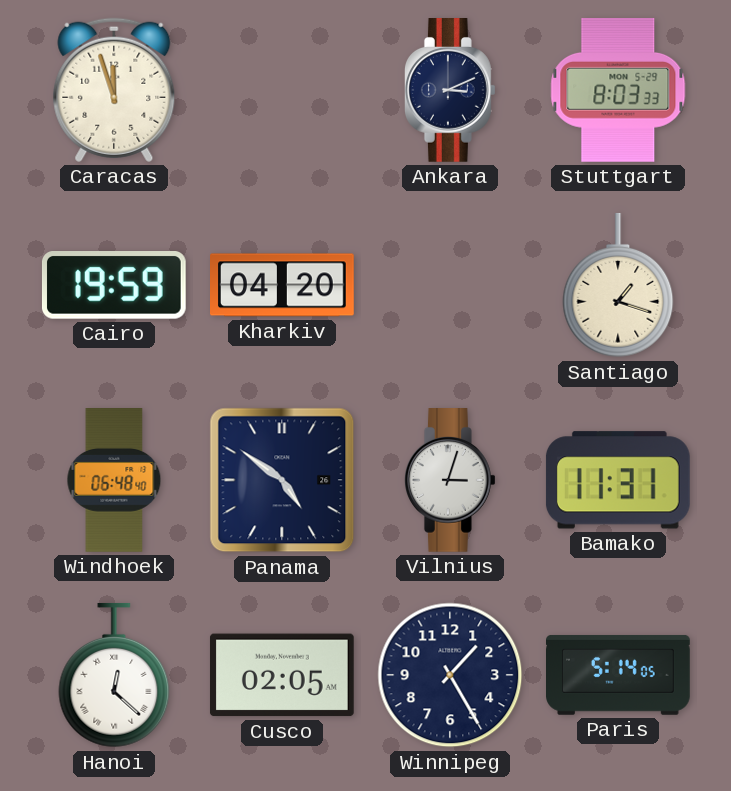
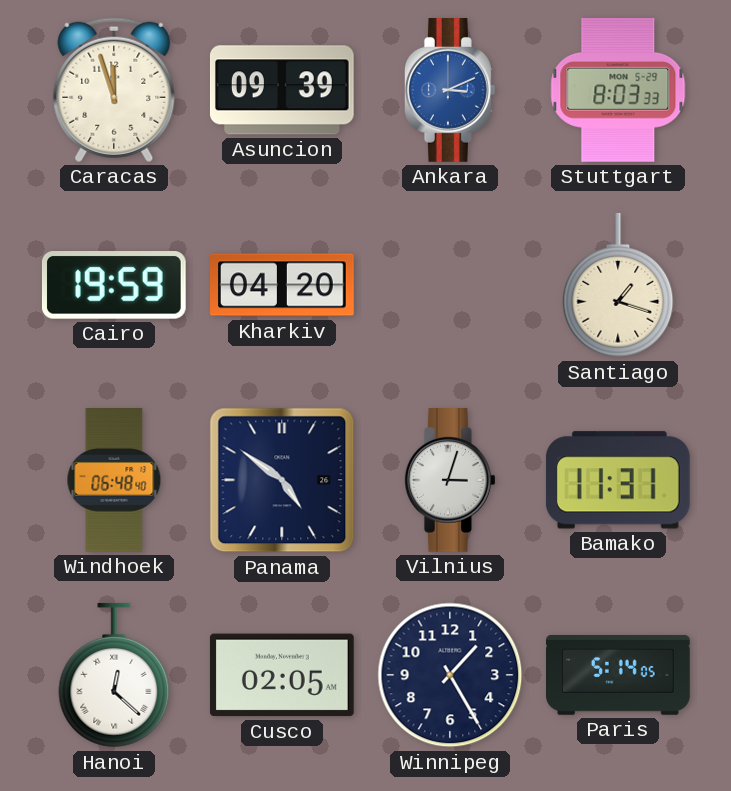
Asuncion: none -> 09:39 (282, 90)
Ankara dial: navy -> blue (450, 91)
